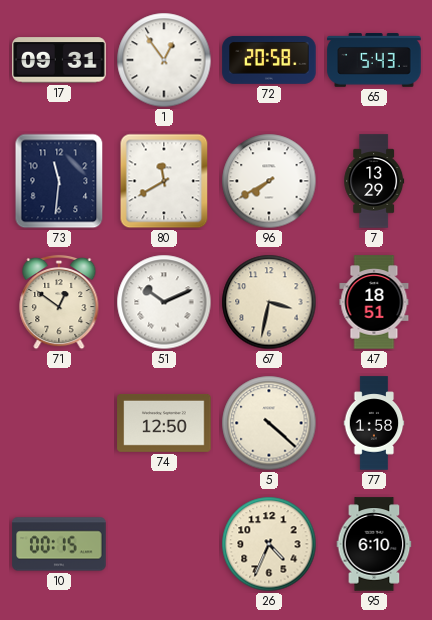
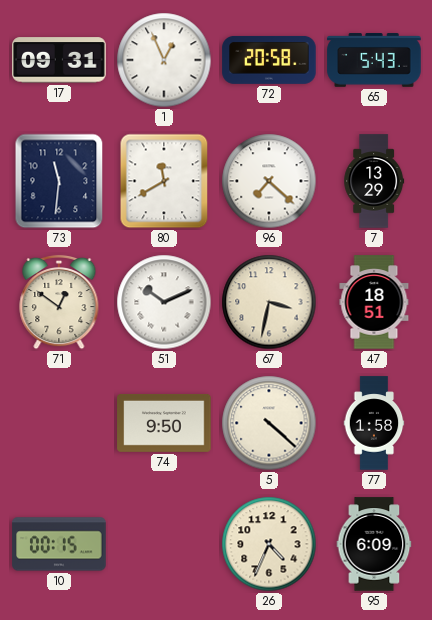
1: 12:54 -> 12:56 (164, 60)
96: 7:40 -> 7:22 (269, 181)
74: 12:50 -> 9:50 (164, 423)
95: 6:10 -> 6:09 (374, 544)
